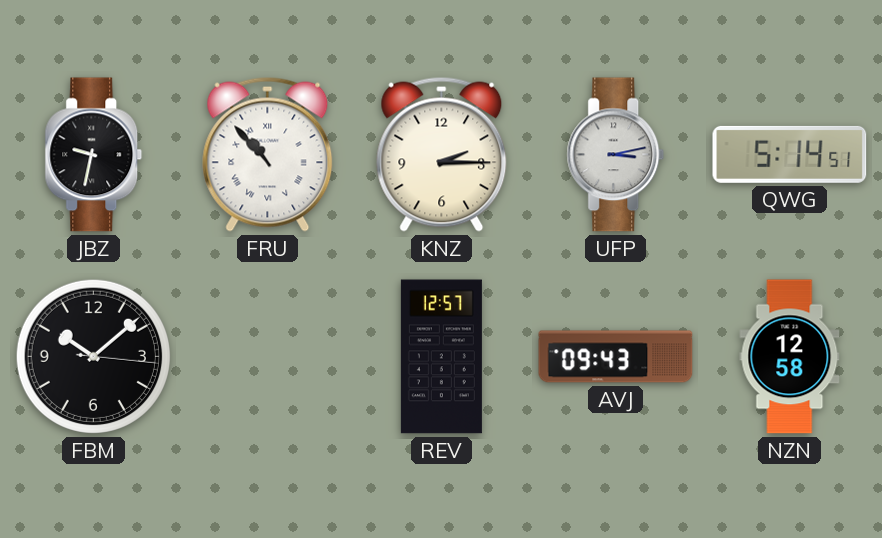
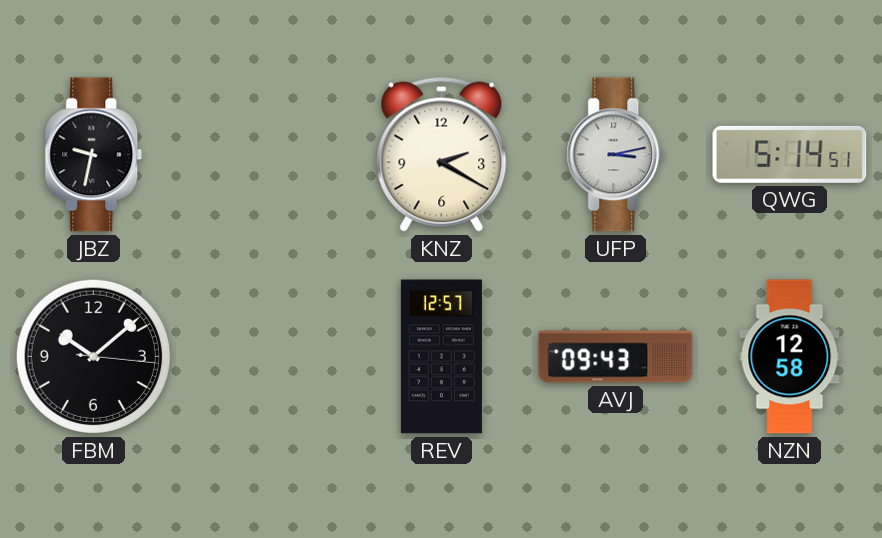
FRU: 10:53 -> none (268, 154)
KNZ: 2:15 -> 2:20 (442, 154)
